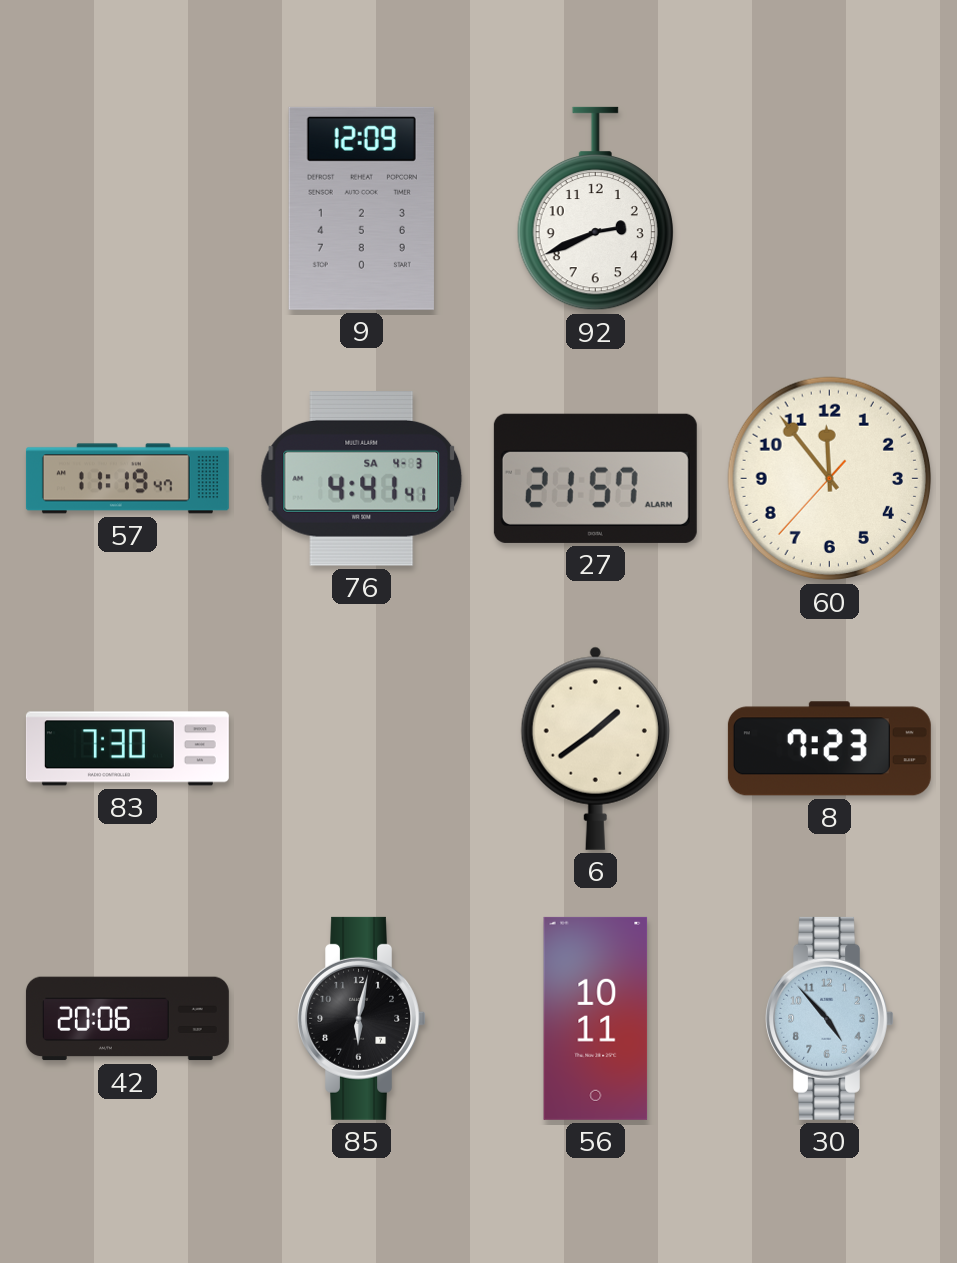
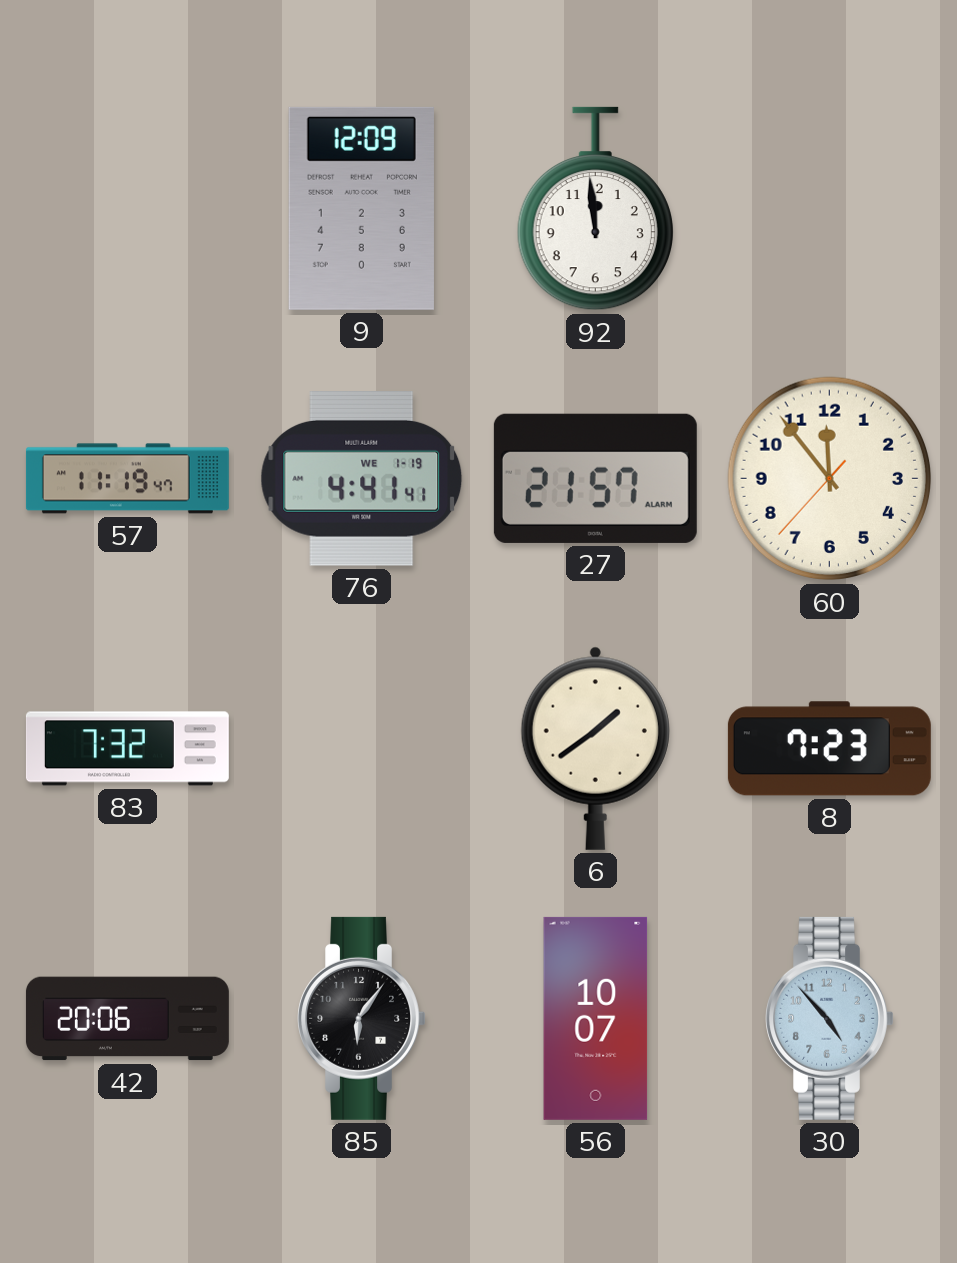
92: 2:41 -> 11:59 (595, 209)
76 date: SA 4-3 -> WE 1-19 (362, 479)
83: 7:30 -> 7:32 (127, 749)
85: 6:02 -> 6:06 (362, 1018)
56: 10:11 -> 10:07 (596, 1018)
